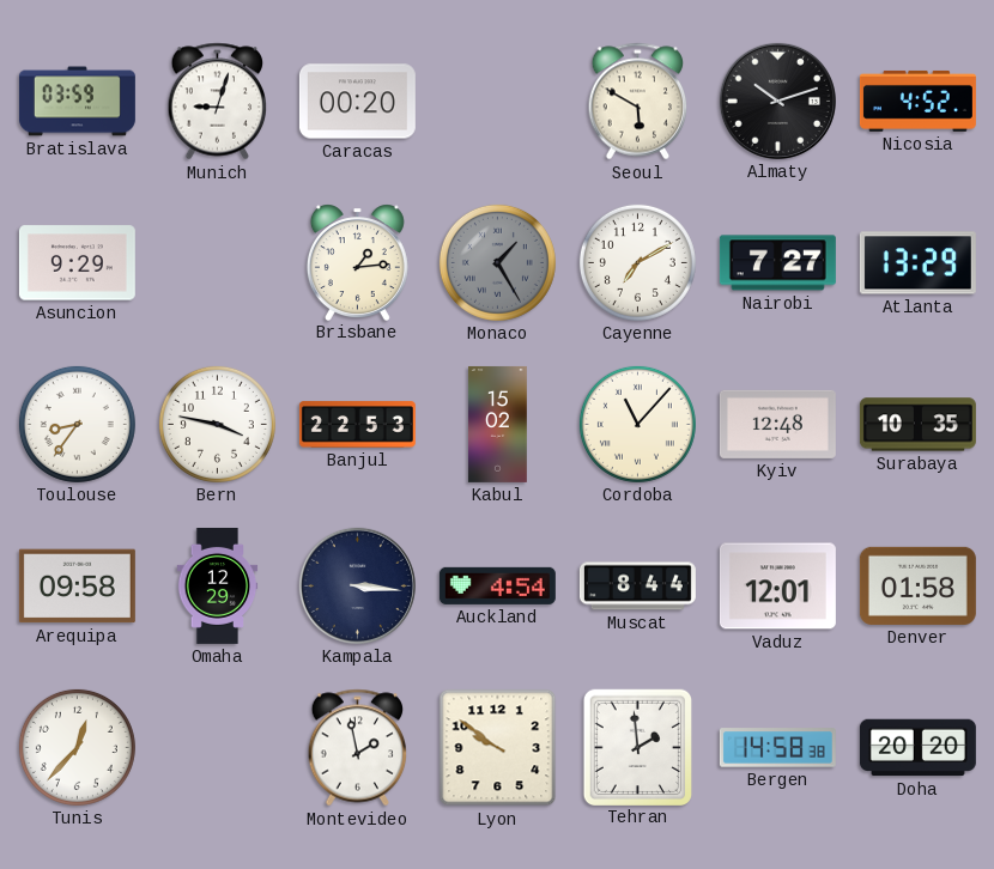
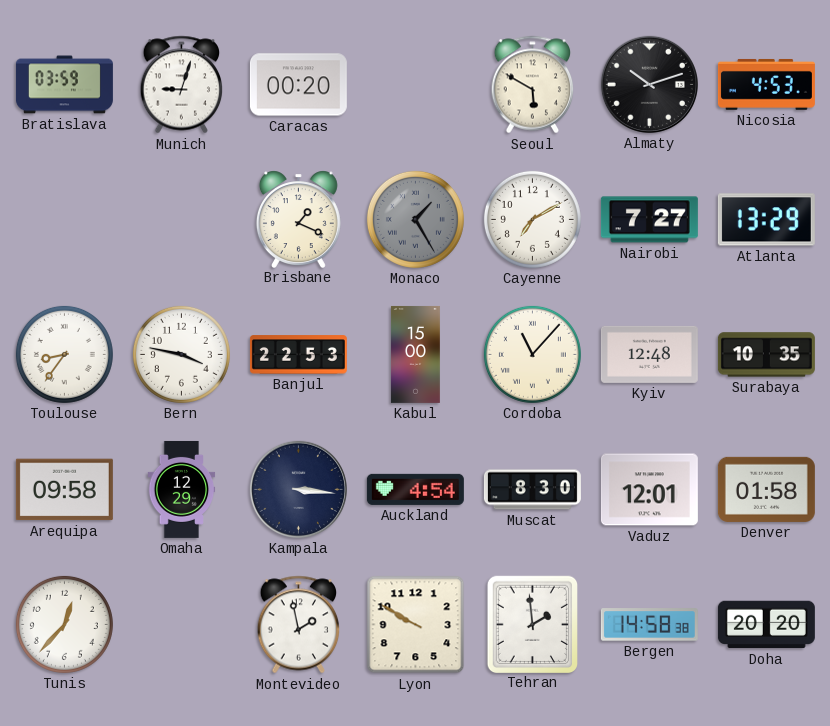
Nicosia: 4:52 -> 4:53 (766, 84)
Asuncion: 9:29 -> none (77, 263)
Brisbane: 1:14 -> 1:19 (298, 219)
Kabul: 15:02 -> 15:00 (416, 354)
Muscat: 8:44 -> 8:30 (532, 490)
Lyon: 9:51 -> 9:50 (416, 625)
